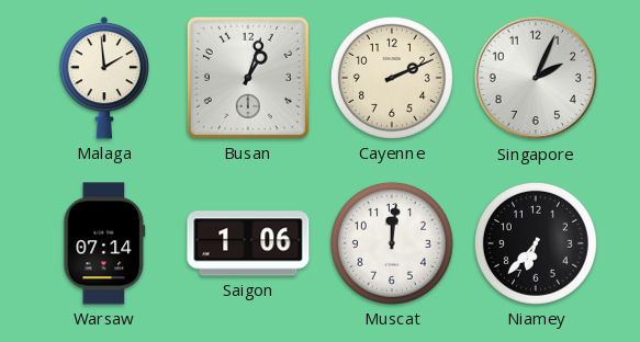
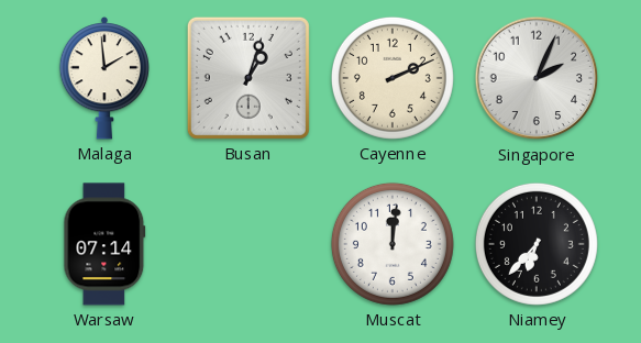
Saigon: 1:06 -> none (248, 243)
